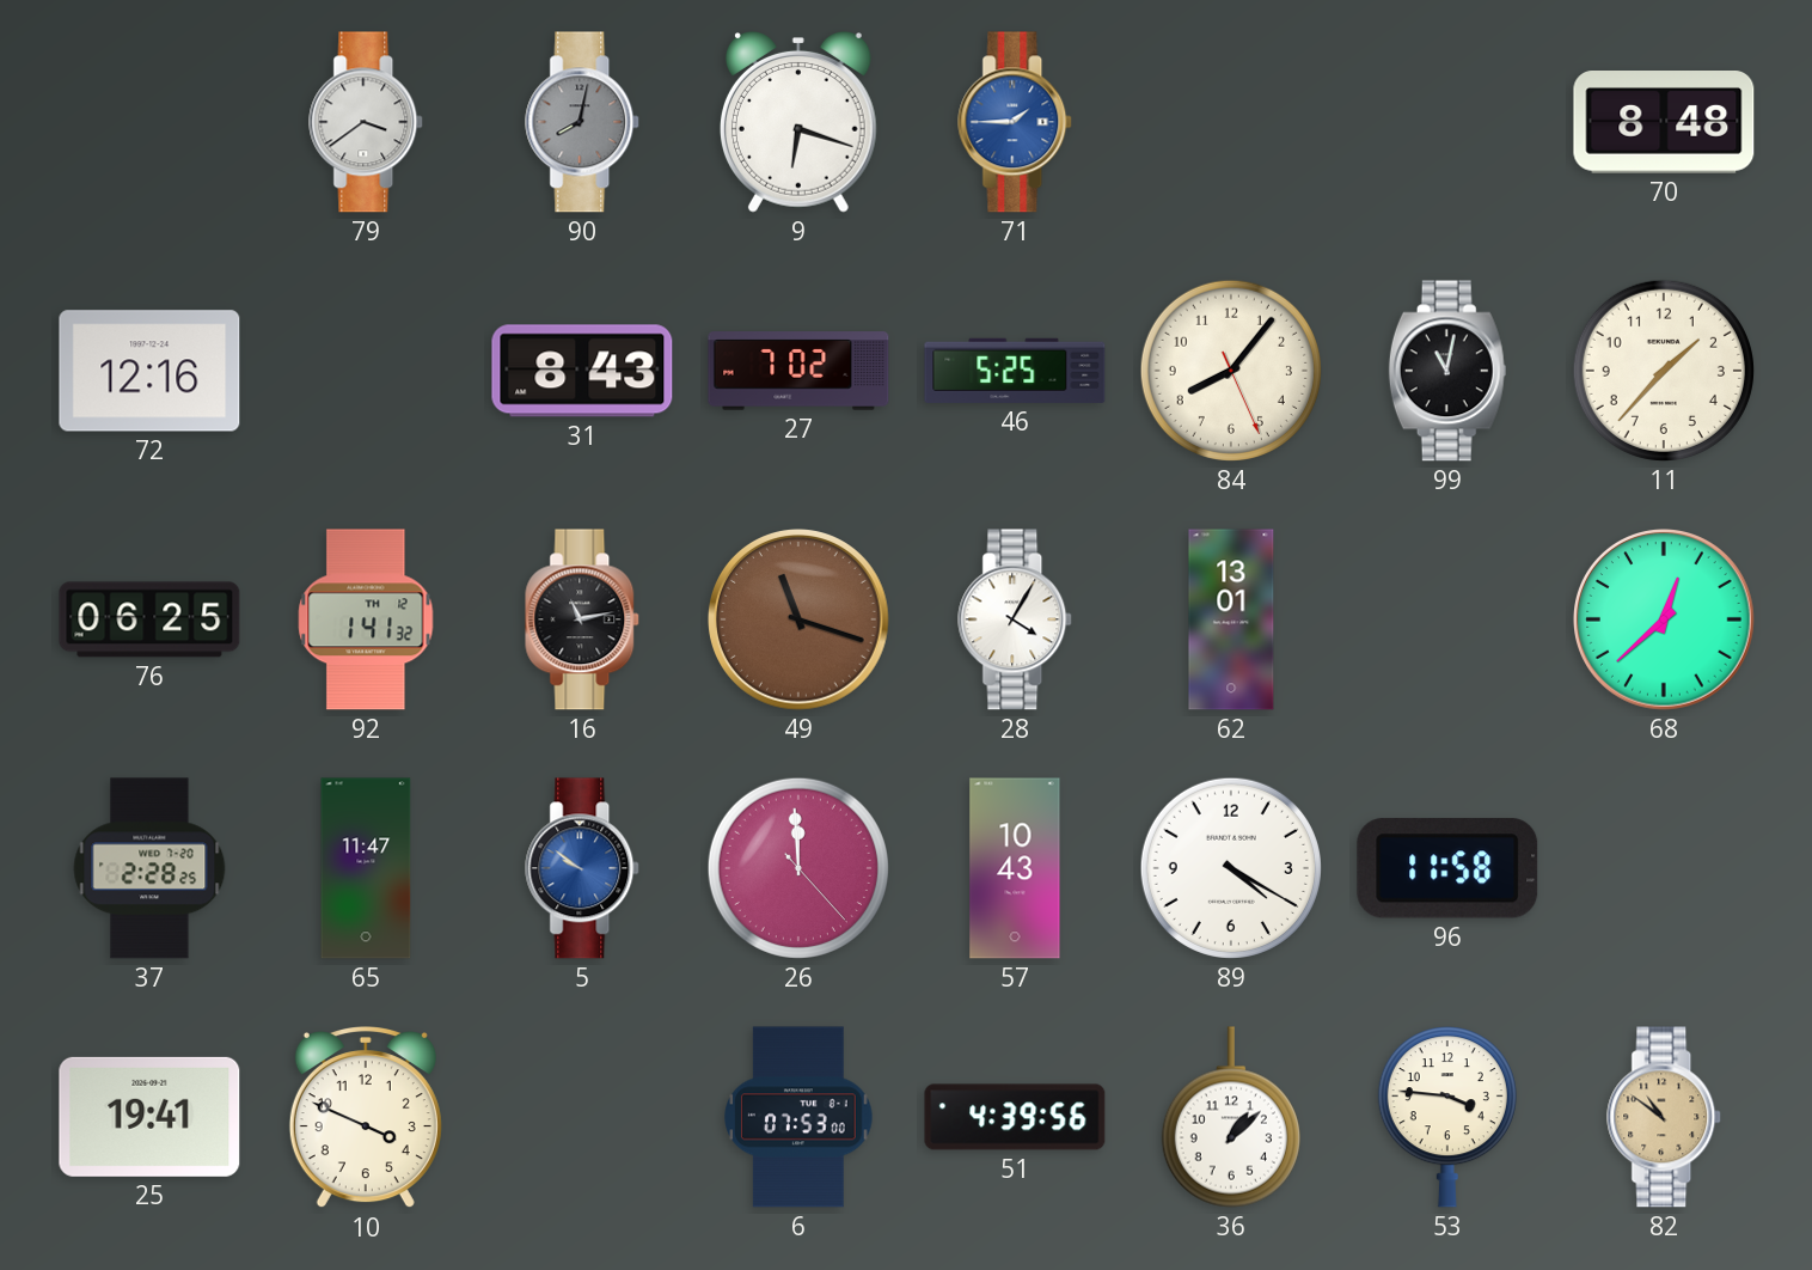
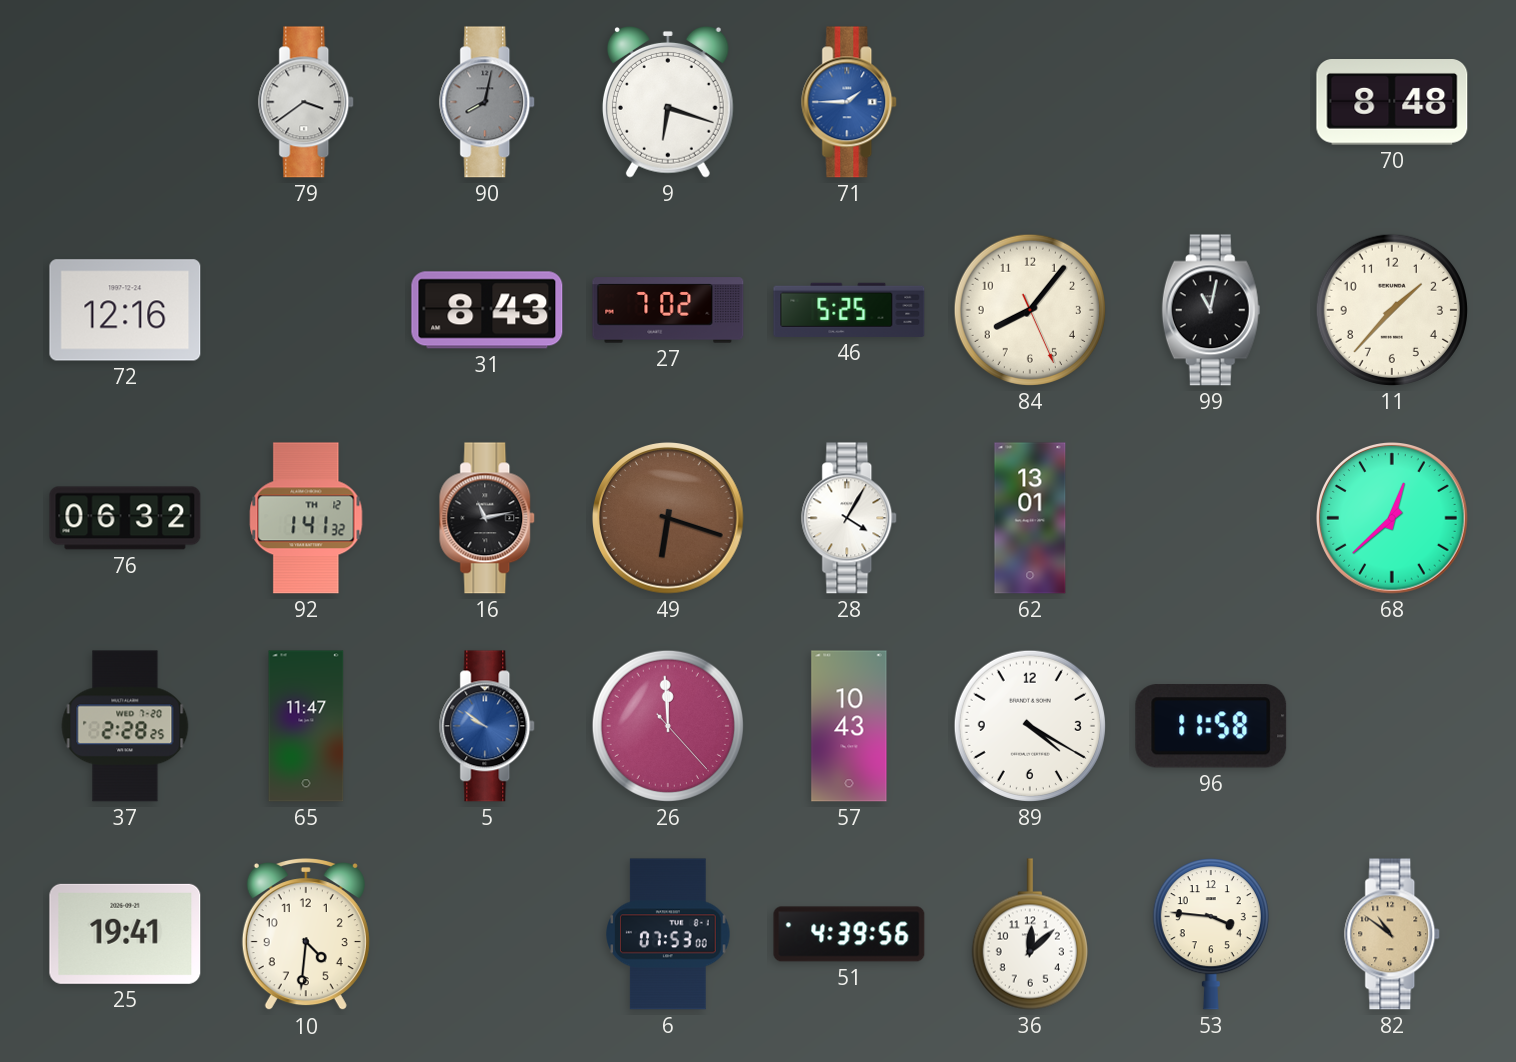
76: 06:25 -> 06:32 (125, 518)
49: 11:18 -> 6:18 (669, 519)
10: 3:49 -> 4:31 (306, 935)
36: 1:08 -> 12:08 (1030, 934)
